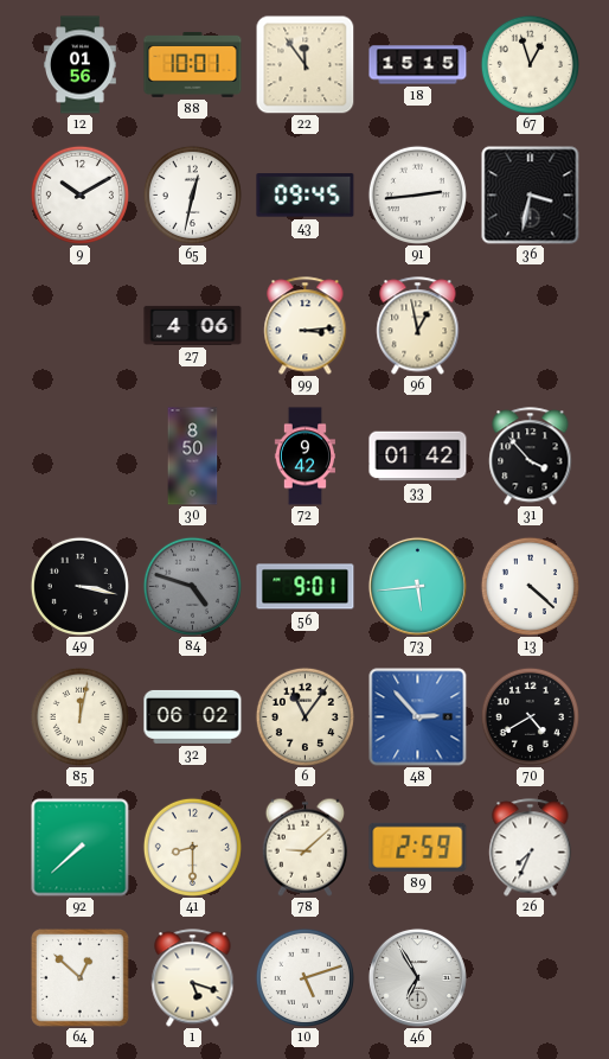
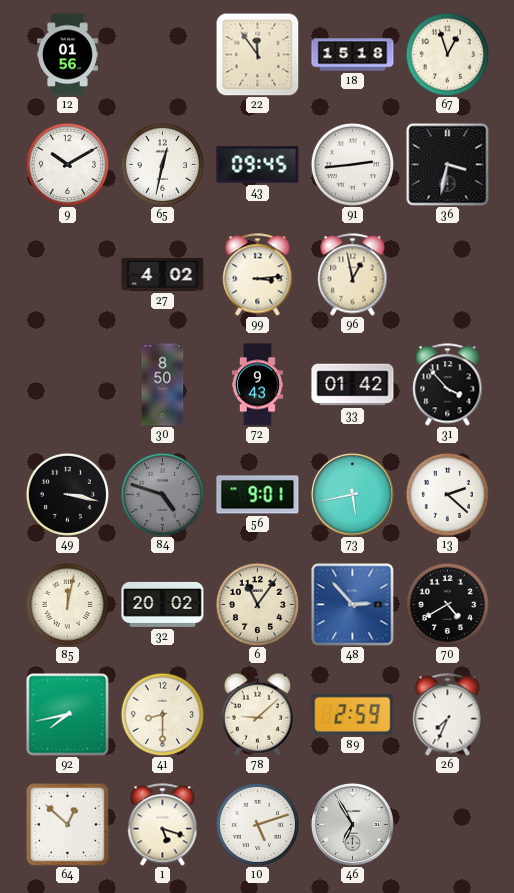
88: 10:01 -> none (193, 65)
18: 15:15 -> 15:18 (353, 55)
27: 4:06 -> 4:02 (163, 274)
72: 9:42 -> 9:43 (257, 385)
73: 5:44 -> 5:43 (352, 494)
13: 4:22 -> 2:22 (447, 494)
32: 06:02 -> 20:02 (163, 604)
92: 7:38 -> 7:43 (68, 715)
